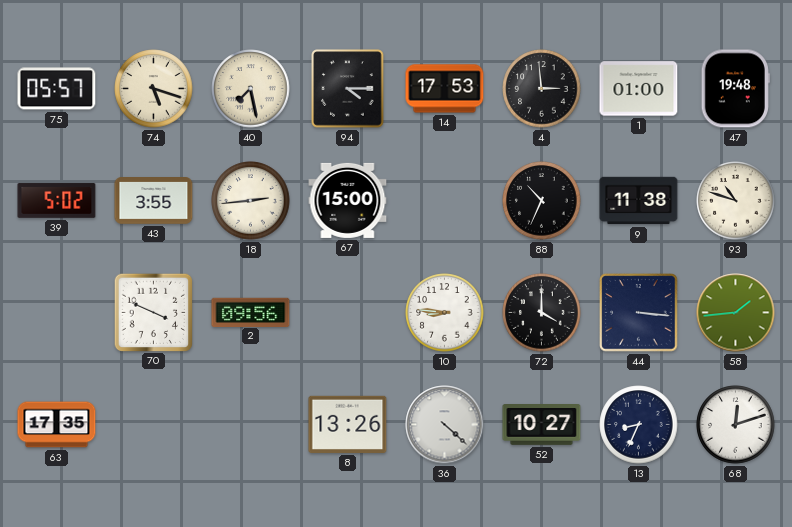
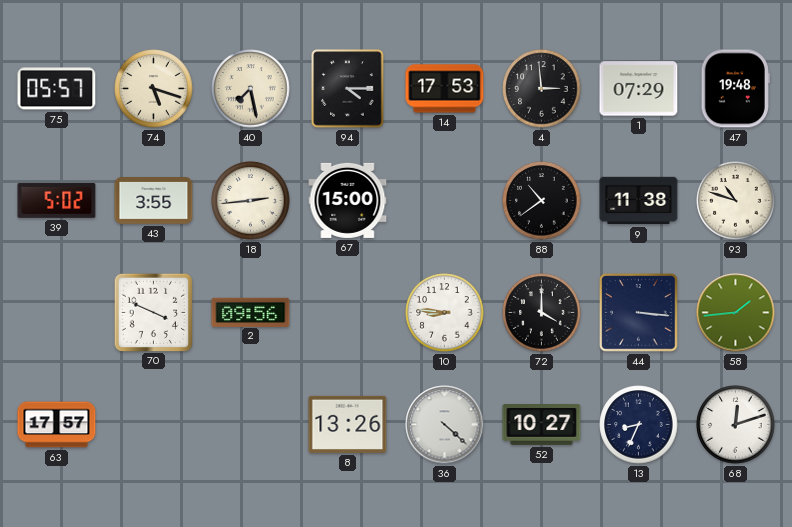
1: 01:00 -> 07:29 (639, 89)
88: 10:34 -> 10:39 (542, 201)
63: 17:35 -> 17:57 (57, 425)
